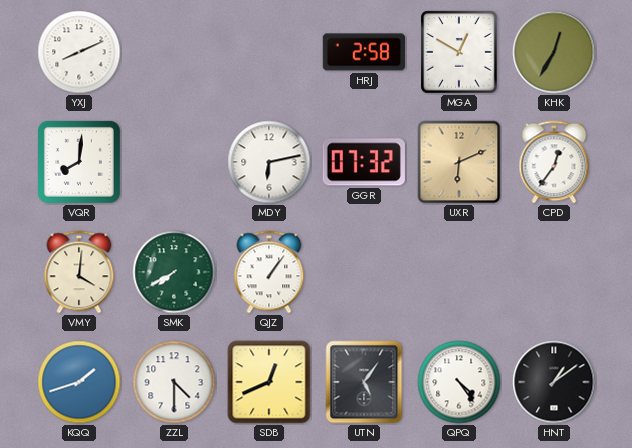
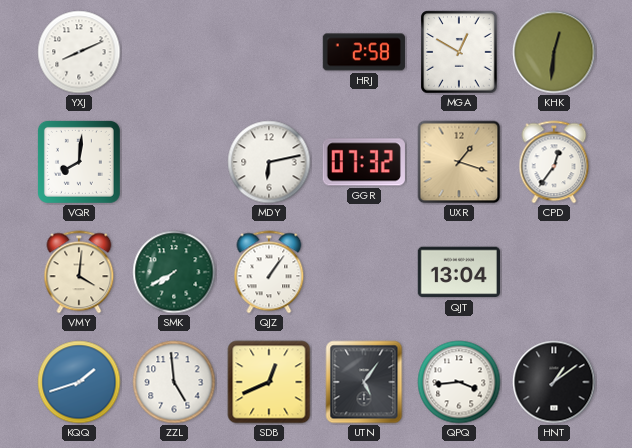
KHK: 12:35 -> 12:31 (554, 52)
UXR: 6:11 -> 1:18 (459, 162)
QJT: none -> 13:04 (458, 272)
ZZL: 4:30 -> 4:59 (174, 382)
QPQ: 4:24 -> 3:44 (459, 382)
